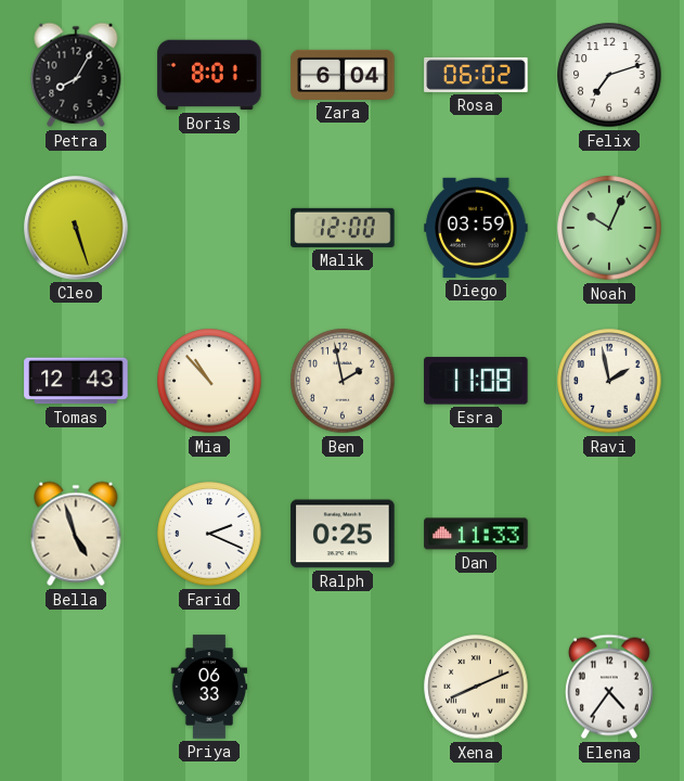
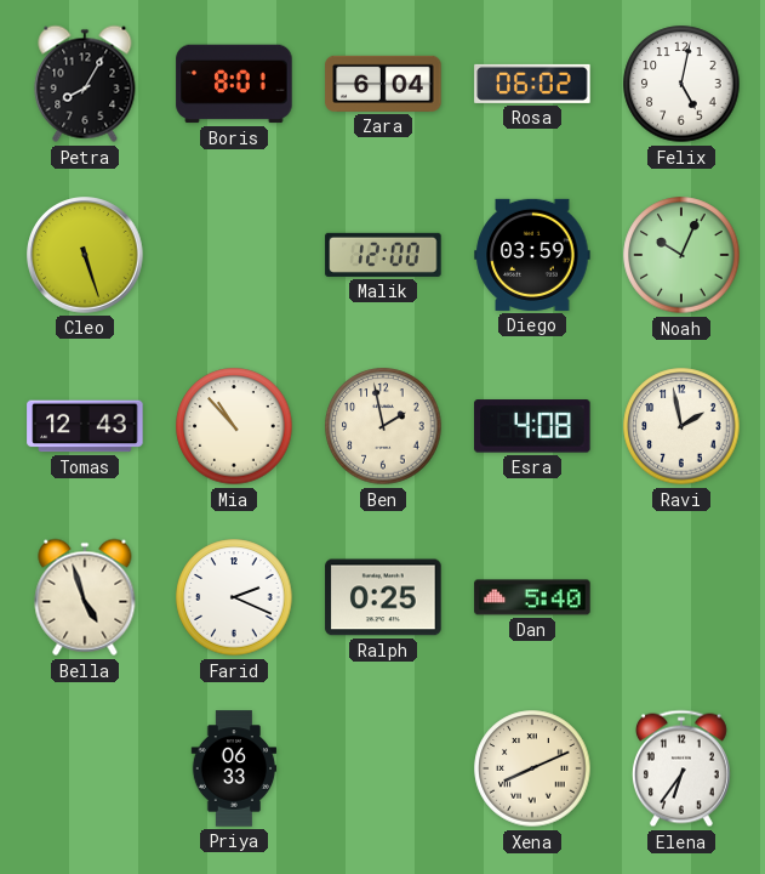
Felix: 7:12 -> 5:02 (681, 84)
Esra: 11:08 -> 4:08 (532, 426)
Dan: 11:33 -> 5:40 (532, 597)
Elena: 4:36 -> 6:36 (681, 768)
